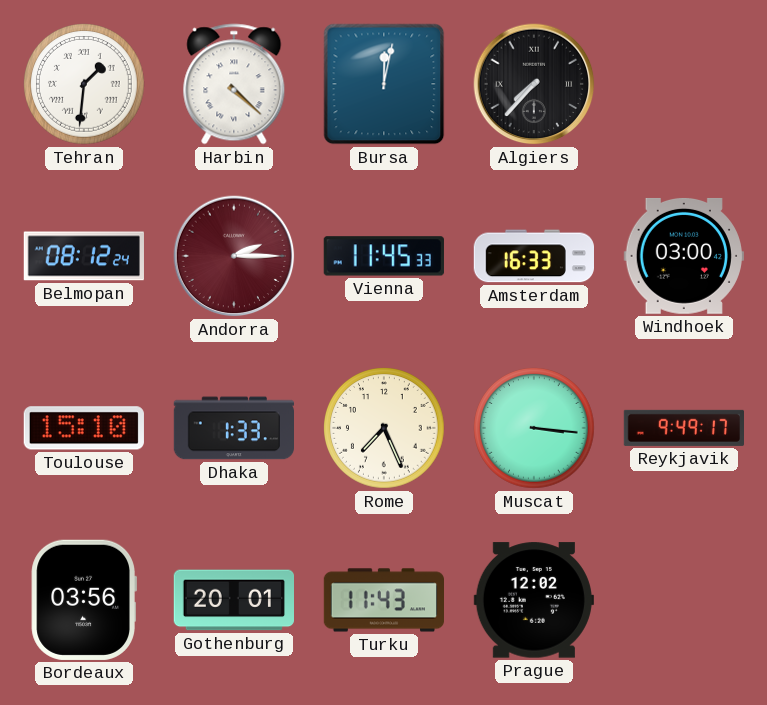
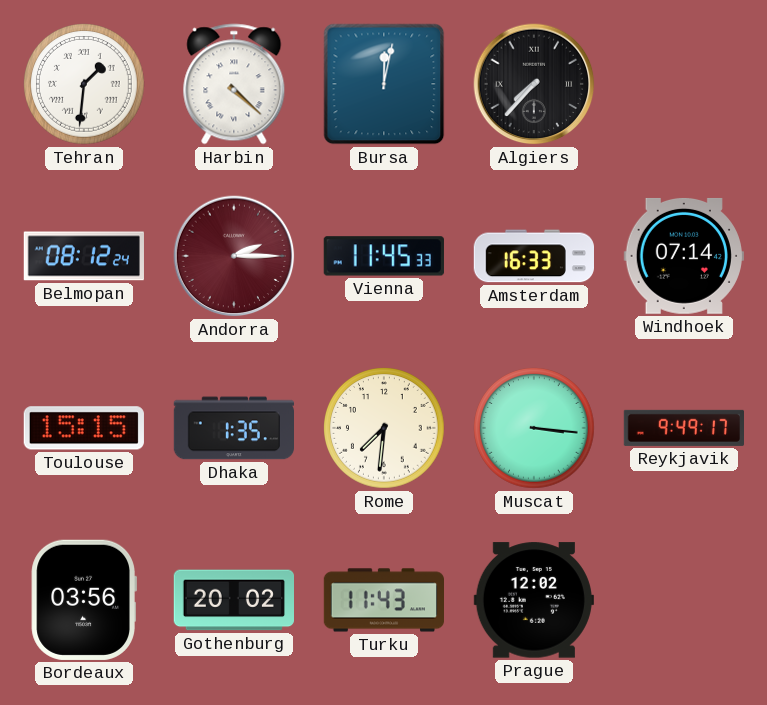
Windhoek: 03:00 -> 07:14 (684, 256)
Toulouse: 15:10 -> 15:15 (84, 428)
Dhaka: 1:33 -> 1:35 (233, 428)
Rome: 7:26 -> 7:31 (384, 428)
Gothenburg: 20:01 -> 20:02 (233, 600)
